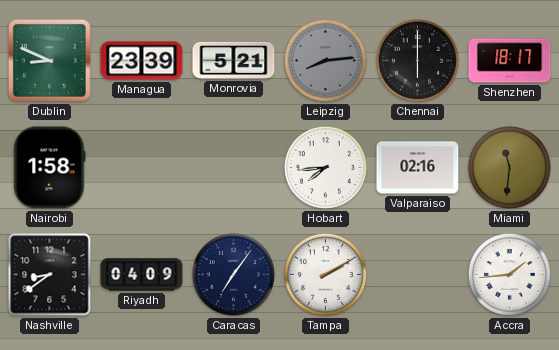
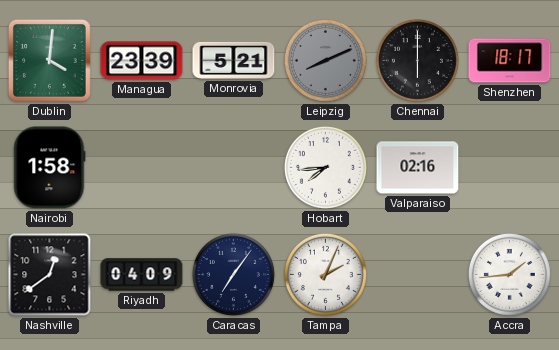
Dublin: 8:49 -> 4:01 (49, 60)
Leipzig: 8:14 -> 8:11 (325, 60)
Miami: 11:31 -> none (509, 167)
Nashville: 8:39 -> 12:39 (50, 275)
Tampa: 2:10 -> 2:04 (325, 274)
